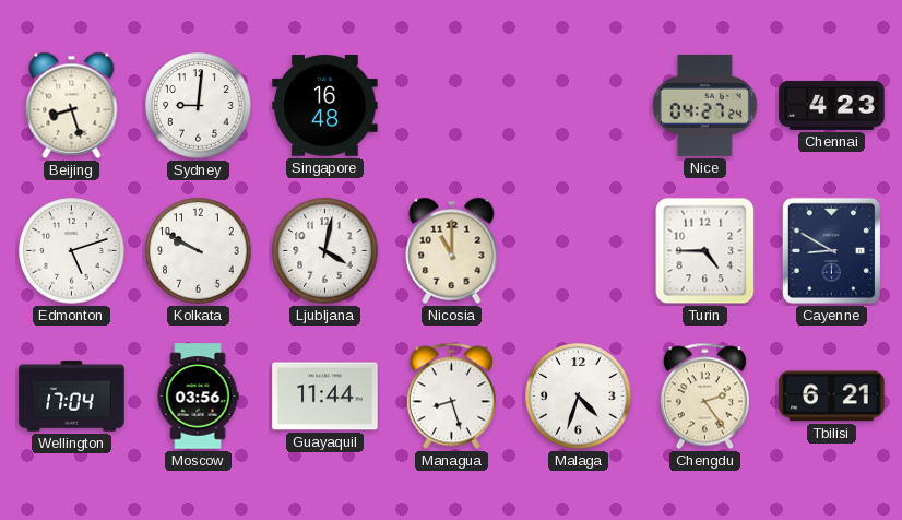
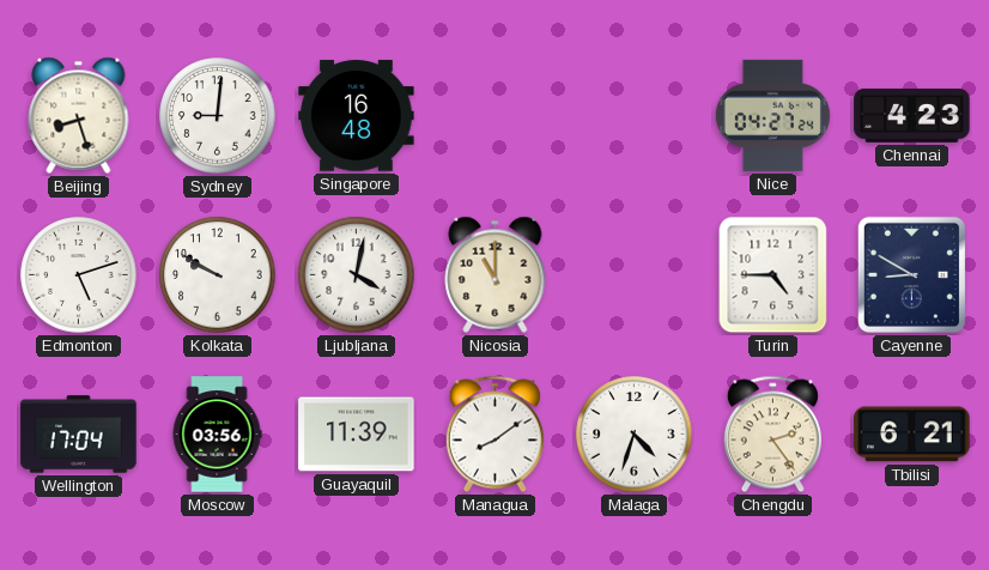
Guayaquil: 11:44 -> 11:39 (357, 435)
Managua: 8:27 -> 8:09 (494, 435)
